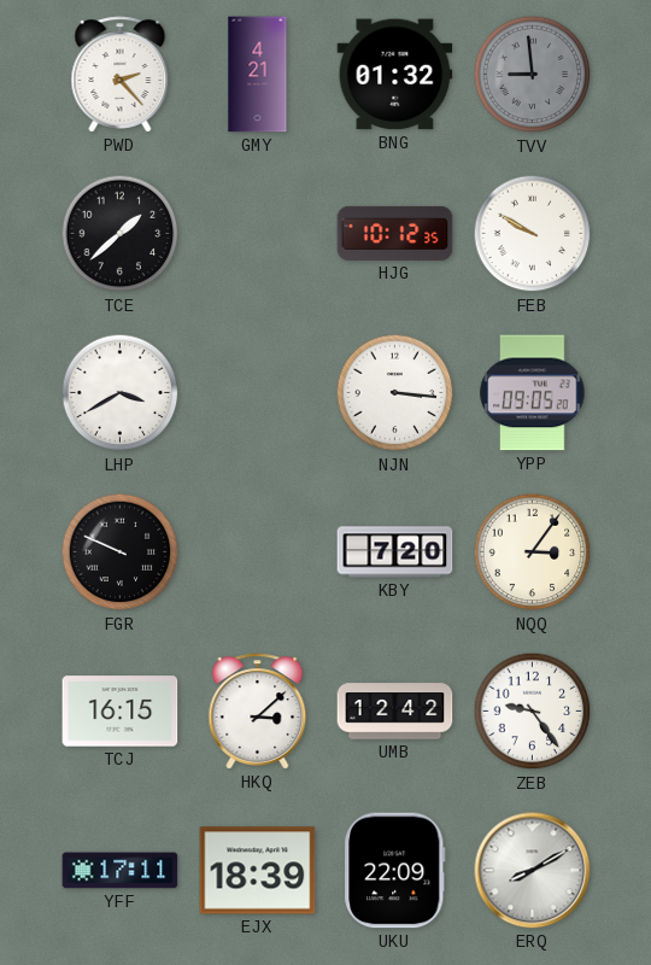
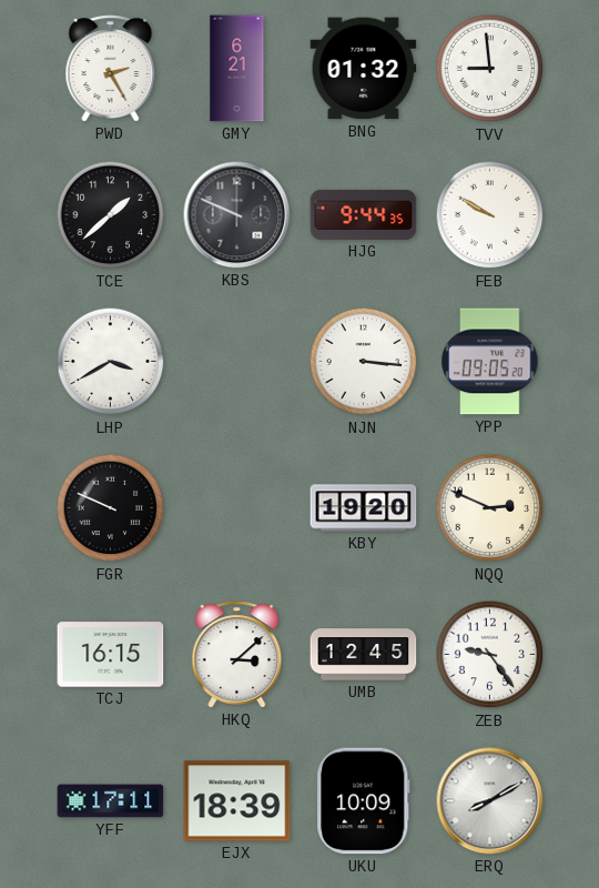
PWD: 2:23 -> 2:25 (111, 69)
GMY: 4:21 -> 6:21 (237, 69)
TVV dial: grey -> white (490, 69)
KBS: none -> 9:49 (237, 215)
HJG: 10:12 -> 9:44 (364, 214)
KBY: 7:20 -> 19:20 (364, 508)
NQQ: 3:06 -> 2:49 (490, 508)
UMB: 12:42 -> 12:45 (364, 655)
UKU: 22:09 -> 10:09 (364, 801)
